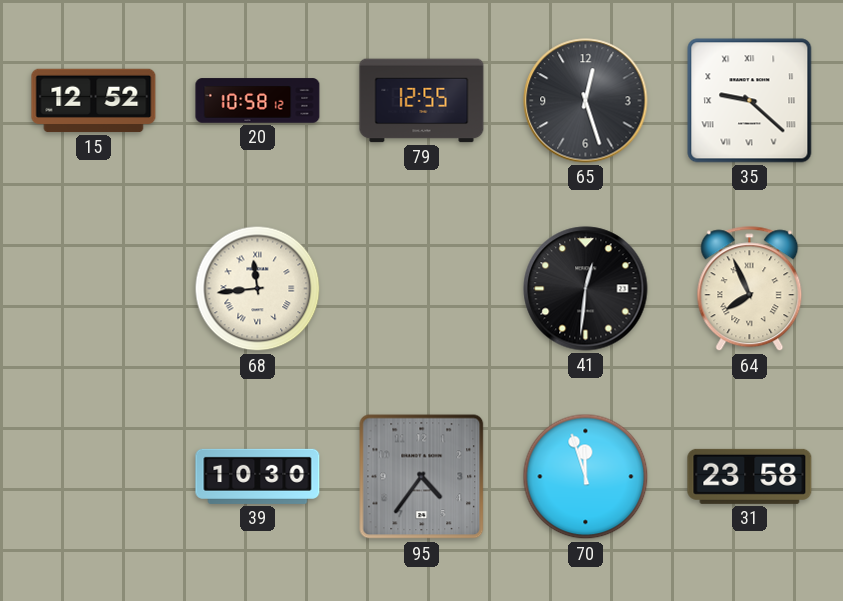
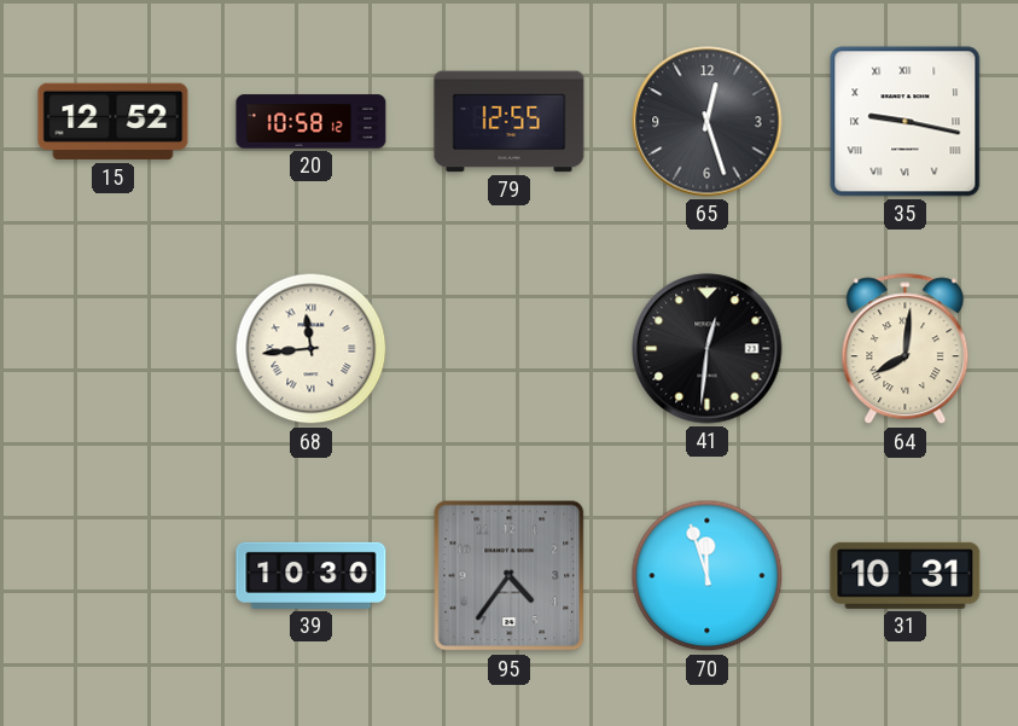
35: 9:22 -> 9:17 (906, 122)
64: 7:56 -> 8:01 (906, 349)
31: 23:58 -> 10:31 (906, 575)
